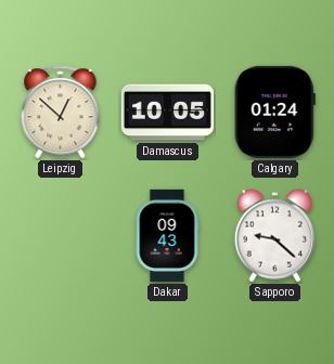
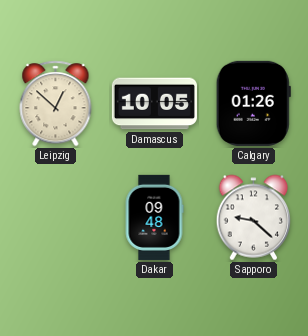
Calgary: 01:24 -> 01:26 (253, 103)
Dakar: 09:43 -> 09:48 (154, 217)
